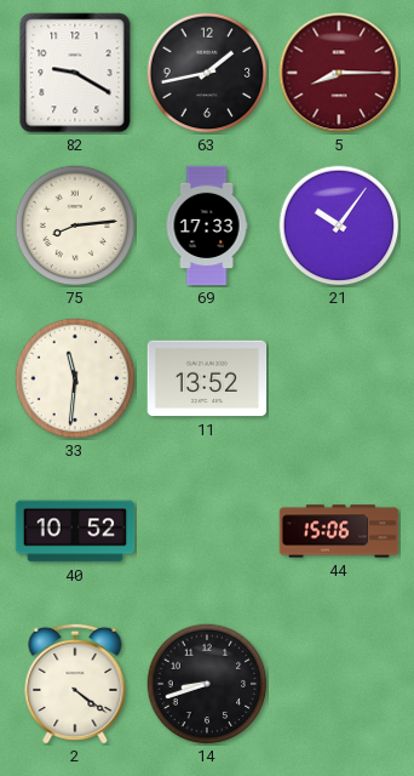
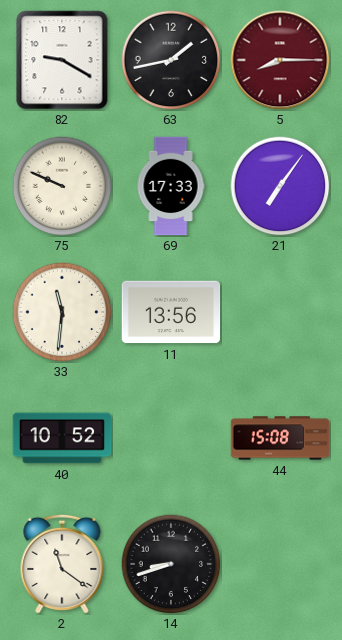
75: 8:14 -> 9:49 (62, 186)
21: 10:06 -> 7:06 (280, 186)
11: 13:52 -> 13:56 (171, 312)
44: 15:06 -> 15:08 (280, 438)
2: 4:21 -> 11:21 (62, 563)
